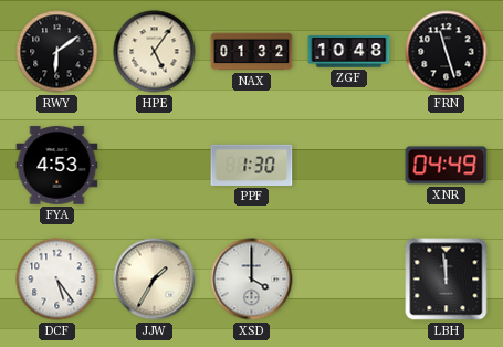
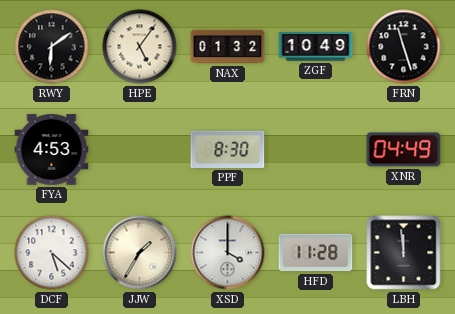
ZGF: 10:48 -> 10:49 (316, 47)
PPF: 1:30 -> 8:30 (228, 149)
DCF: 5:24 -> 5:22 (52, 253)
HFD: none -> 11:28 (316, 253)
